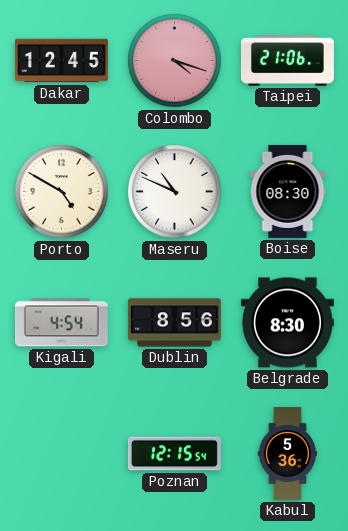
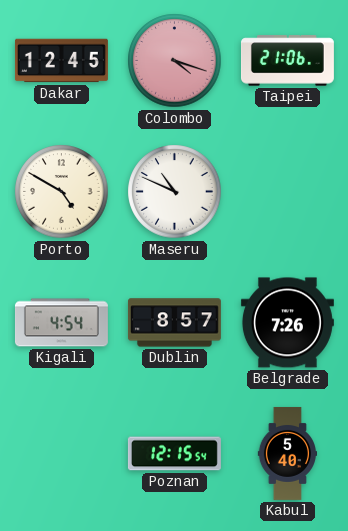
Boise: 08:30 -> none (288, 191)
Dublin: 8:56 -> 8:57 (174, 323)
Belgrade: 8:30 -> 7:26 (287, 323)
Kabul: 5:36 -> 5:40 (287, 453)
